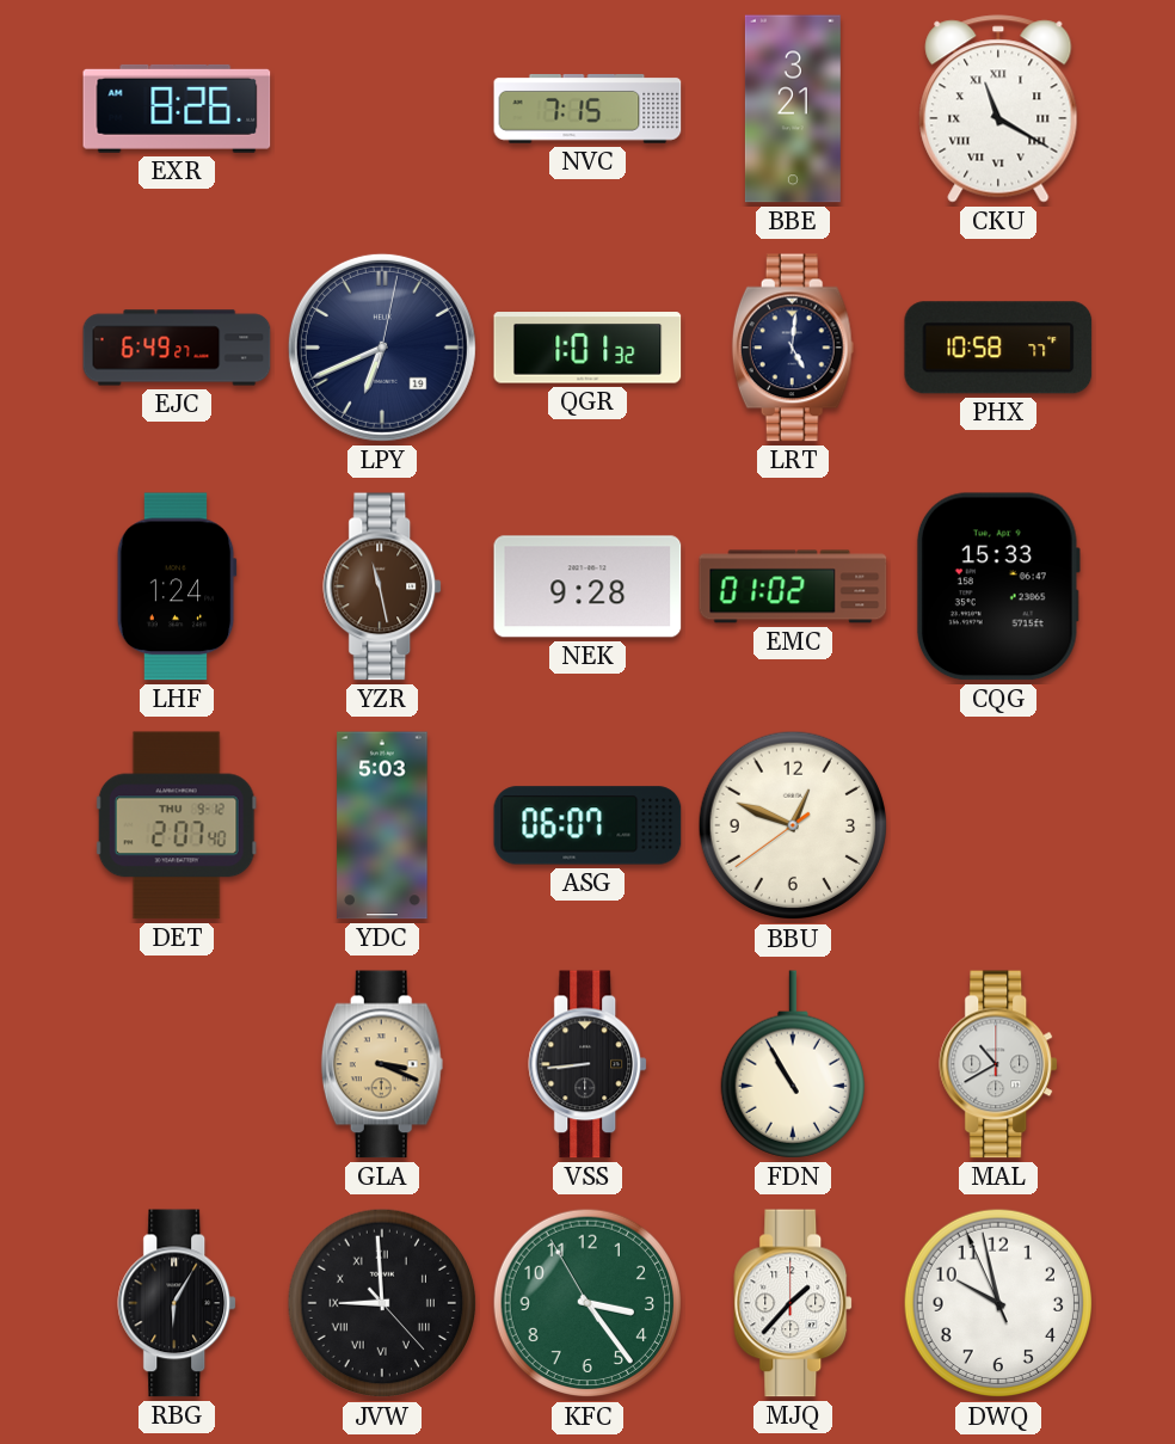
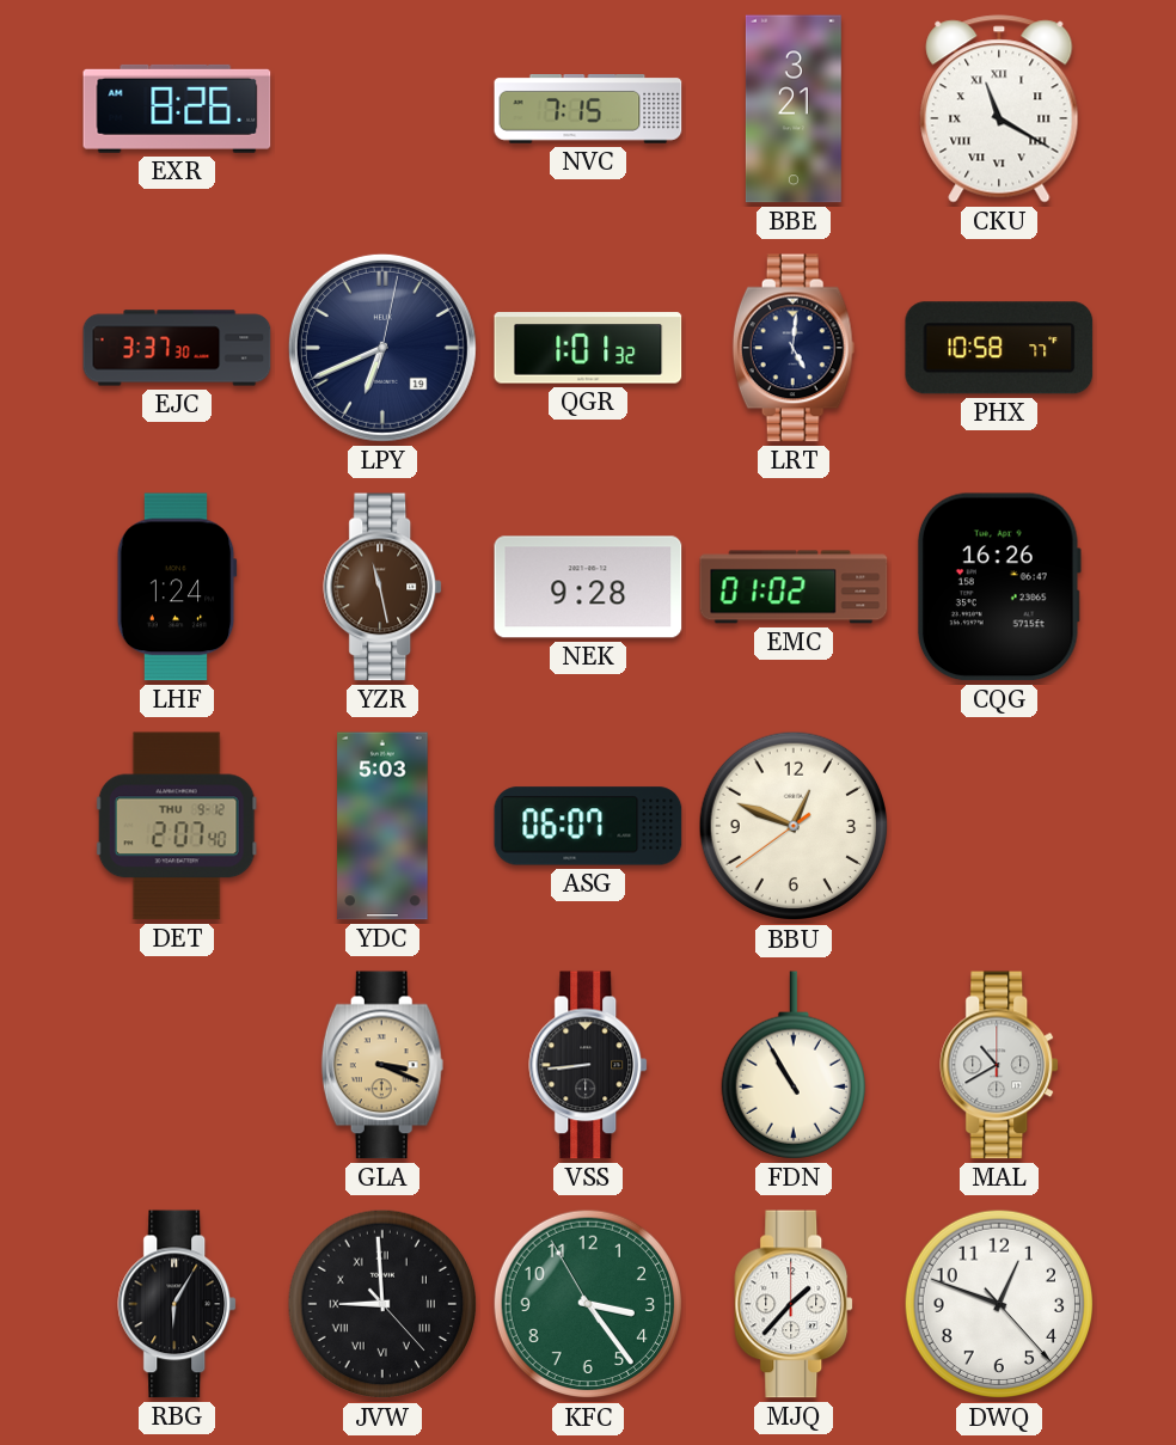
EJC: 6:49 -> 3:37 (177, 348)
CQG: 15:33 -> 16:26 (999, 587)
DWQ: 9:57 -> 12:48 (999, 1304)
